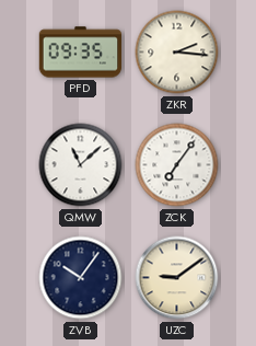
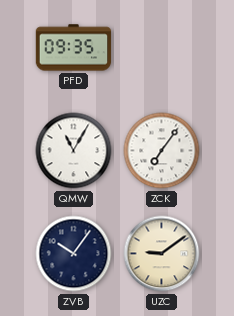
ZKR: 2:16 -> none (177, 53)
QMW: 11:08 -> 11:05 (74, 151)
